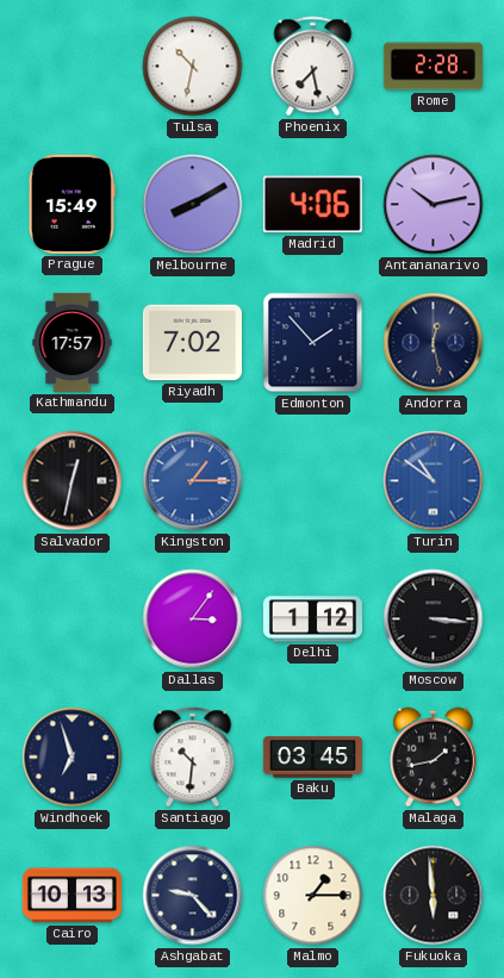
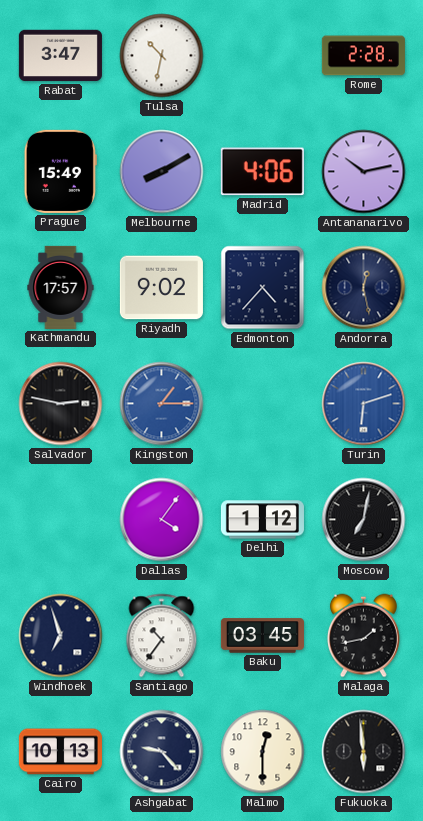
Rabat: none -> 3:47 (60, 56)
Phoenix: 7:28 -> none (313, 67)
Riyadh: 7:02 -> 9:02 (161, 288)
Edmonton: 1:53 -> 4:37 (263, 288)
Salvador: 12:32 -> 2:47 (61, 404)
Turin: 10:51 -> 6:12 (364, 404)
Dallas: 3:06 -> 4:06 (162, 520)
Moscow: 3:16 -> 7:02 (364, 520)
Santiago: 10:31 -> 10:36 (162, 636)
Malmo: 1:15 -> 12:30 (263, 752)
